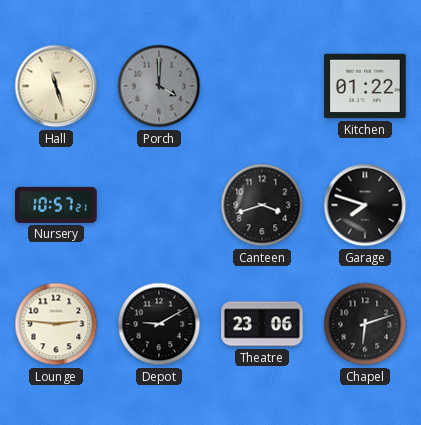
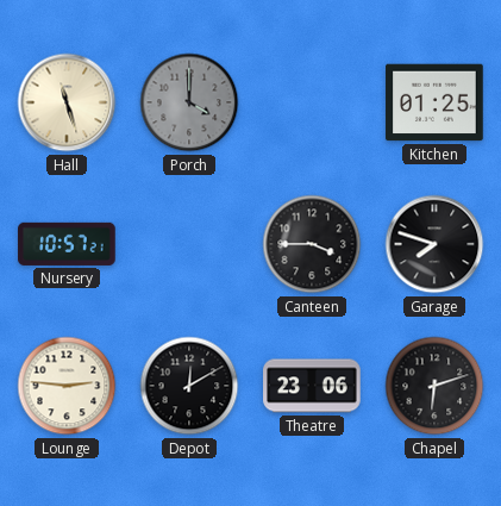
Kitchen: 01:22 -> 01:25 (434, 102)
Canteen: 3:42 -> 3:45 (312, 244)
Depot: 9:10 -> 12:10 (189, 386)
